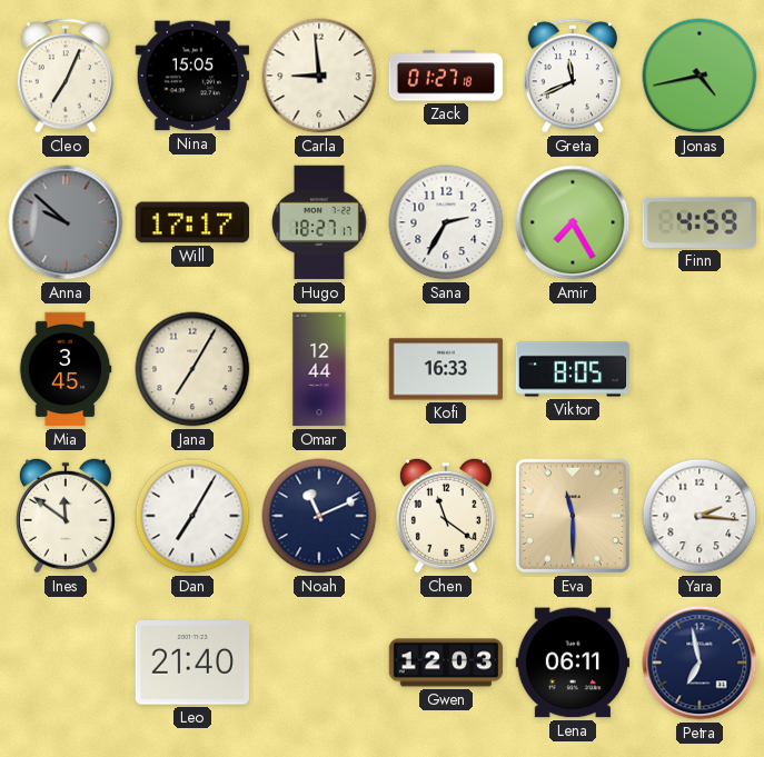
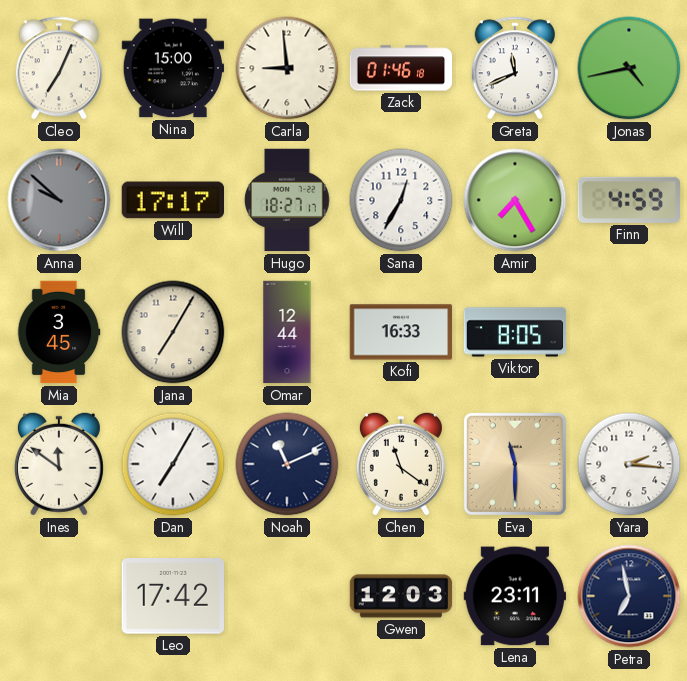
Nina: 15:05 -> 15:00 (173, 68)
Zack: 01:27 -> 01:46 (401, 68)
Sana: 2:35 -> 12:35 (401, 200)
Leo: 21:40 -> 17:42 (172, 596)
Lena: 06:11 -> 23:11 (515, 596)
